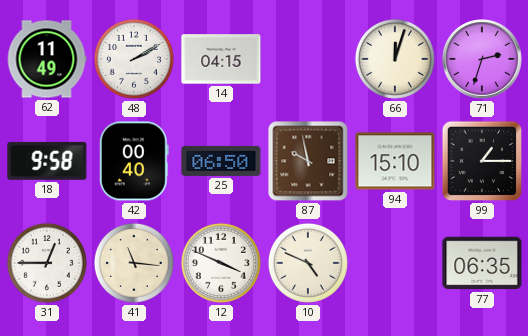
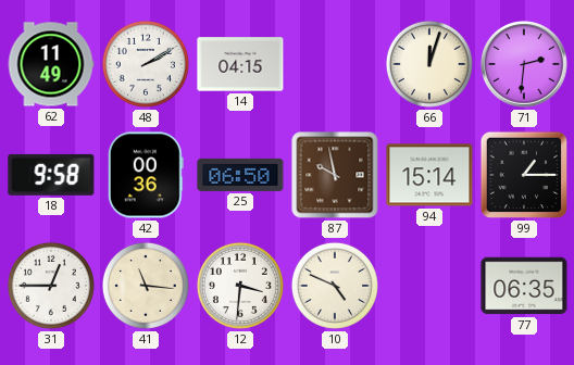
71: 2:33 -> 2:31 (524, 64)
42: 00:40 -> 00:36 (146, 175)
94: 15:10 -> 15:14 (429, 175)
12: 3:49 -> 3:31 (240, 286)
